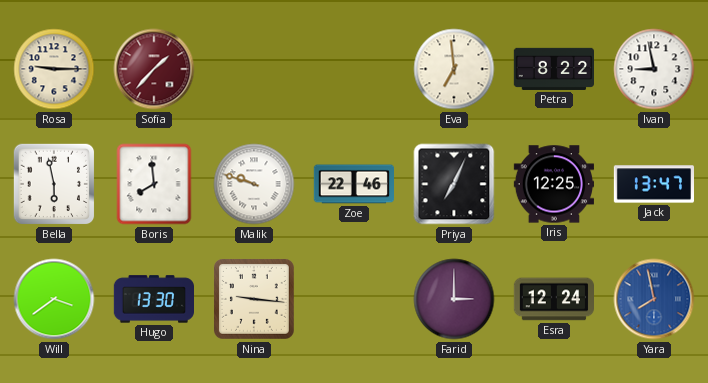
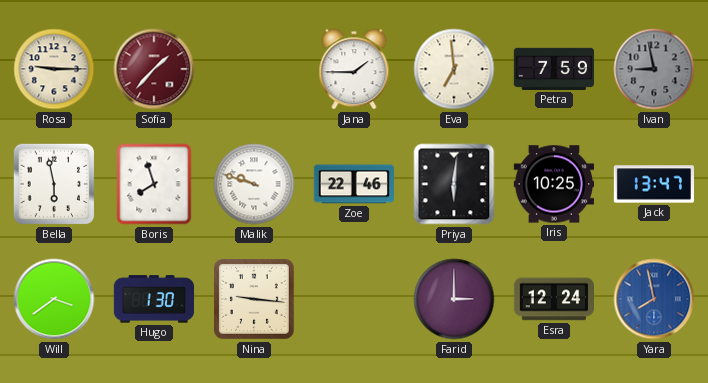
Jana: none -> 1:45 (354, 69)
Petra: 8:22 -> 7:59 (553, 69)
Ivan dial: white -> grey (654, 69)
Boris: 7:59 -> 7:57 (154, 184)
Priya: 7:04 -> 6:01 (454, 184)
Iris: 12:25 -> 10:25 (553, 184)
Hugo: 13:30 -> 1:30 (153, 299)
